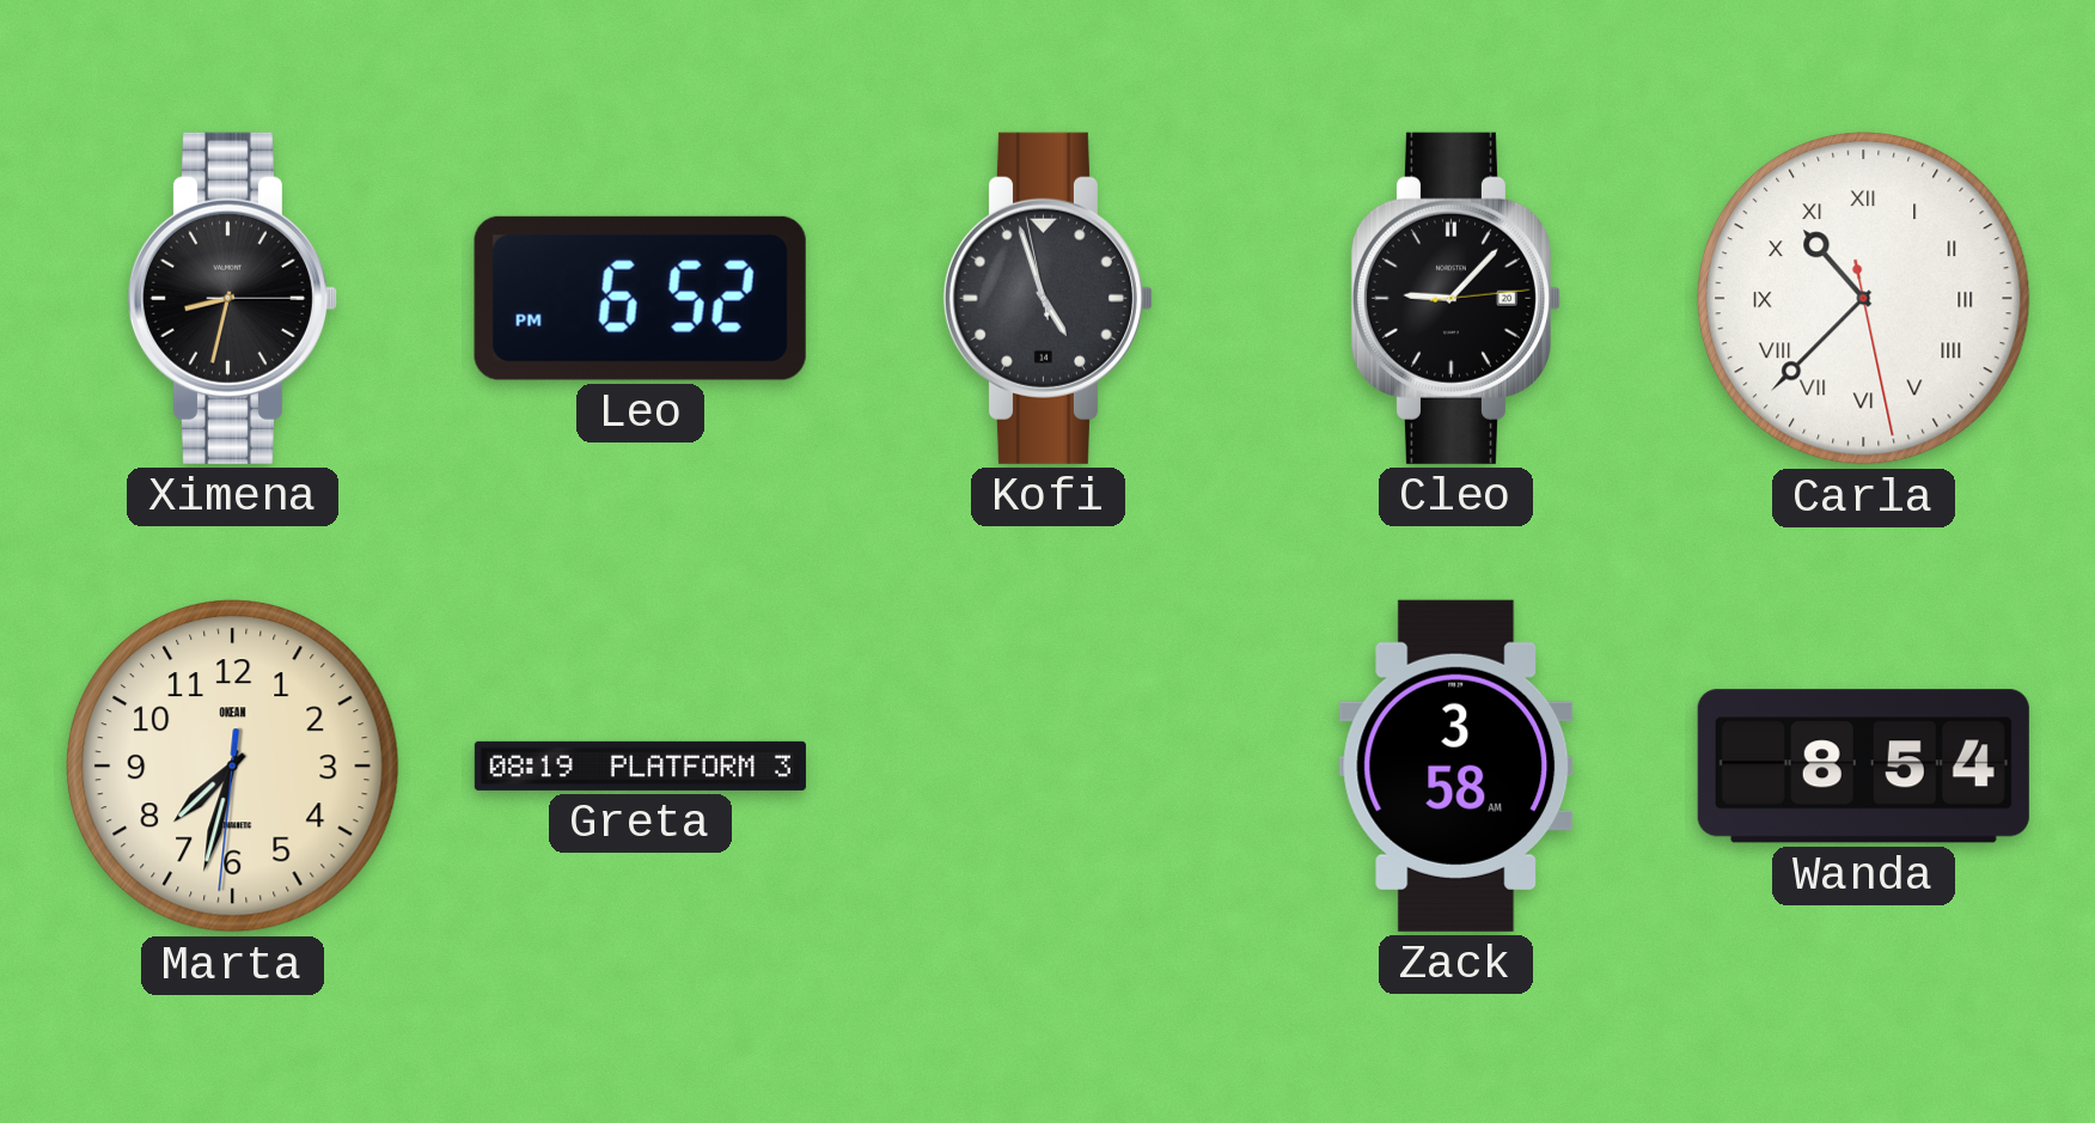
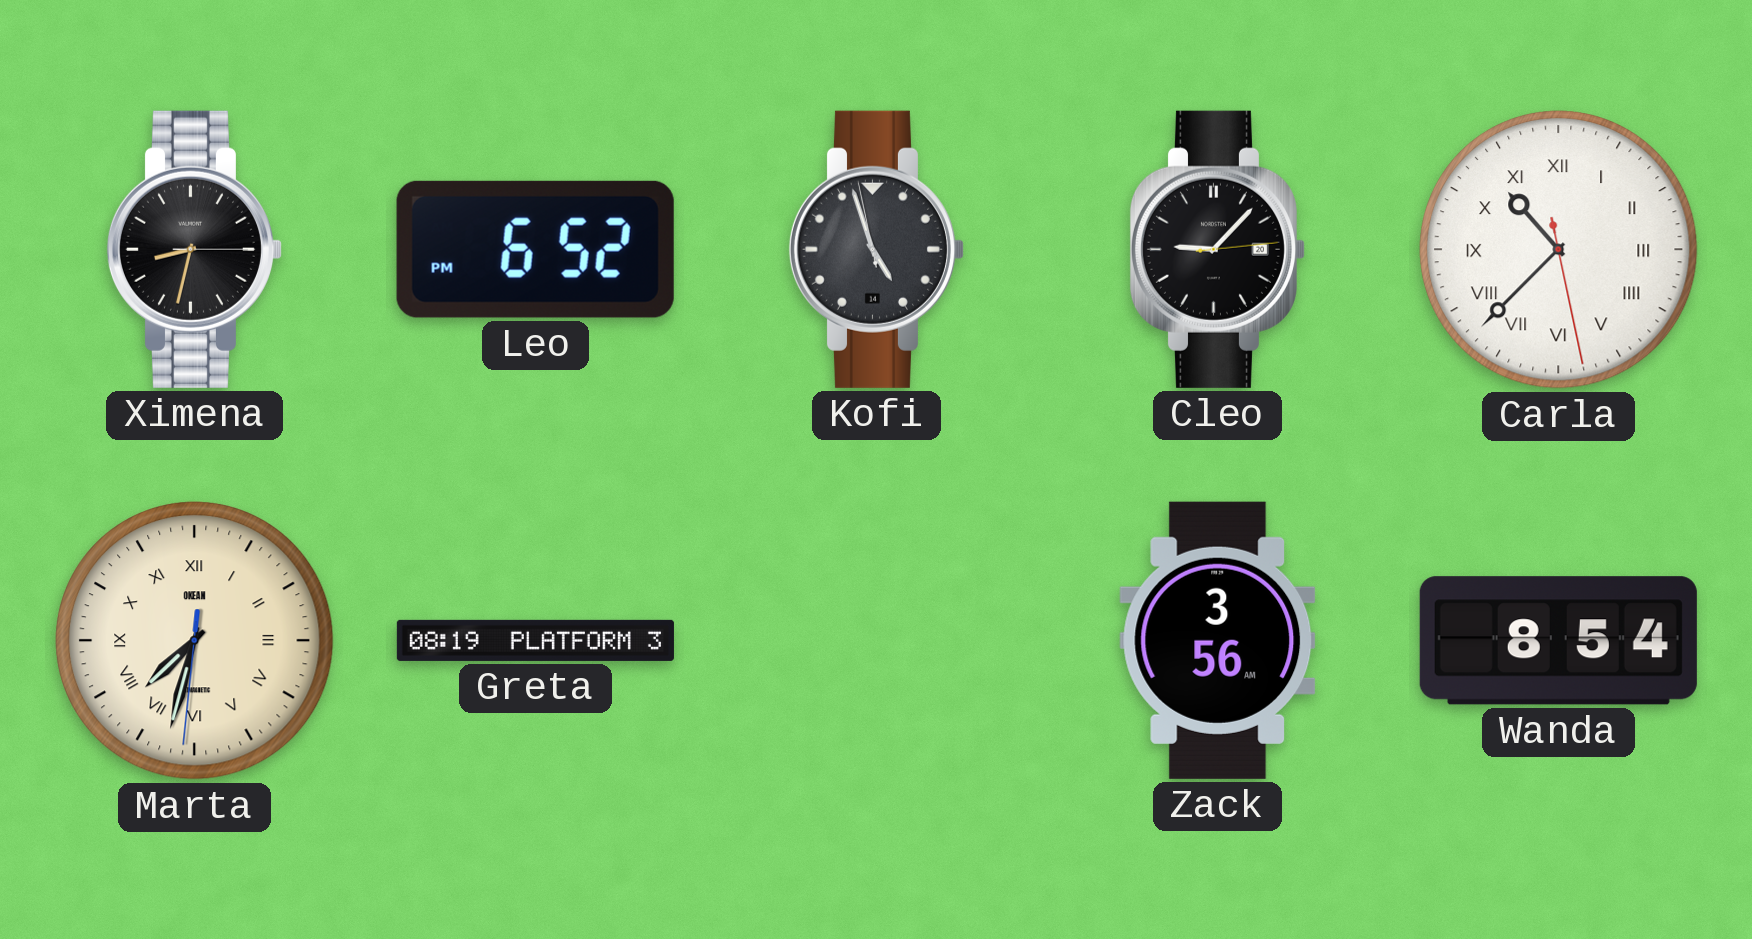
Marta numerals: Arabic -> Roman (195, 641)
Zack: 3:58 -> 3:56 (1218, 640)
